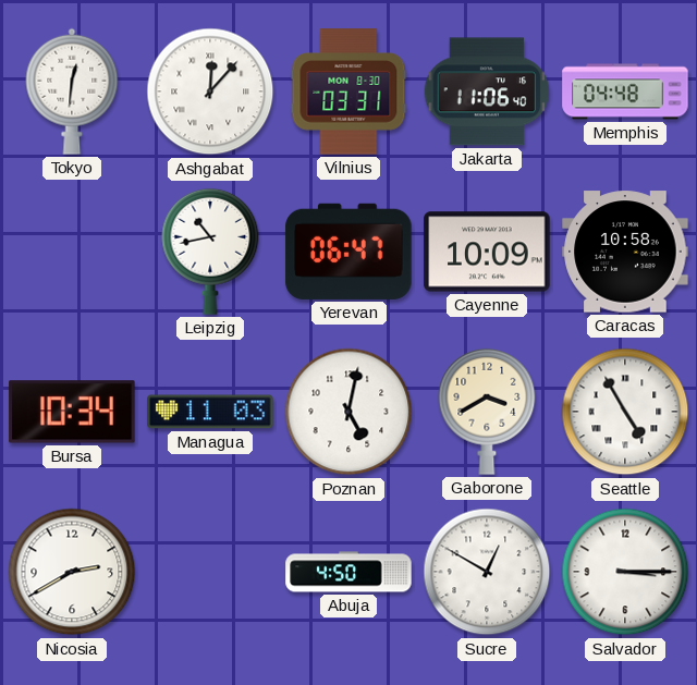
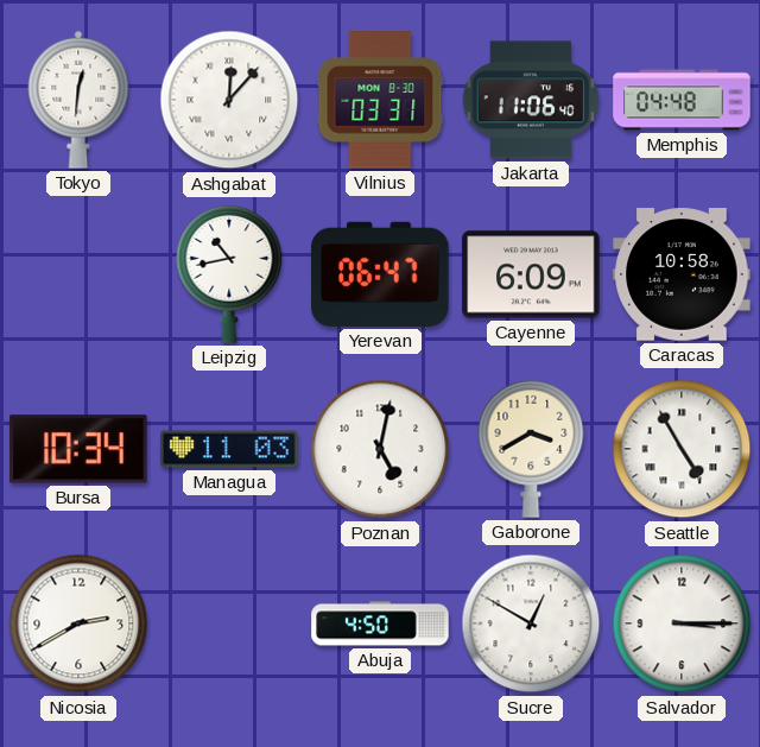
Cayenne: 10:09 -> 6:09 (531, 274)
